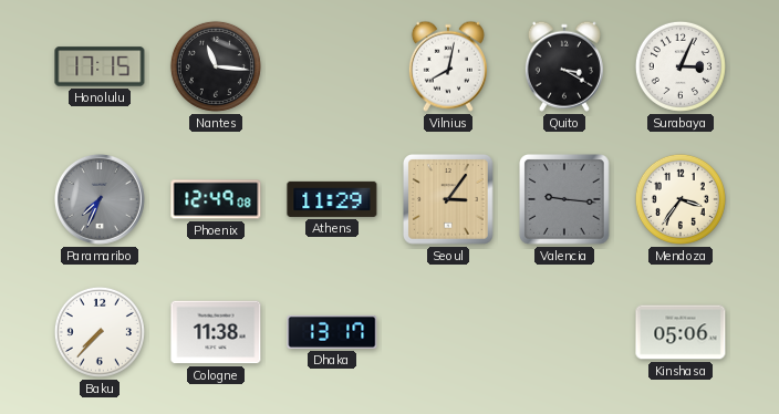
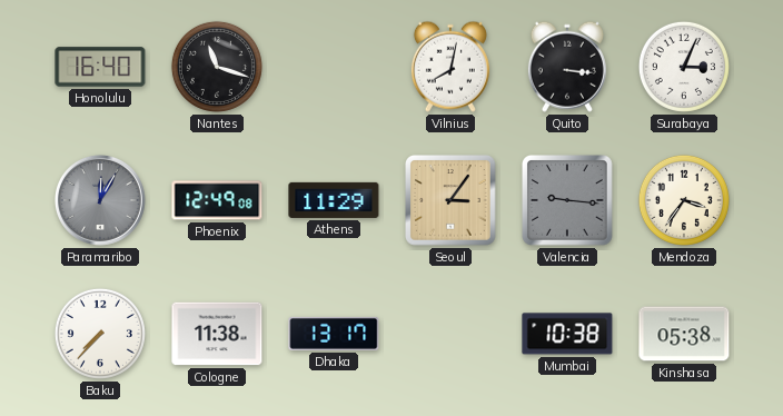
Honolulu: 17:15 -> 16:40 (100, 67)
Nantes: 11:16 -> 11:18 (217, 67)
Quito: 3:20 -> 3:16 (567, 67)
Paramaribo: 7:34 -> 12:05 (101, 201)
Mumbai: none -> 10:38 (567, 334)
Kinshasa: 05:06 -> 05:38 (684, 334)
